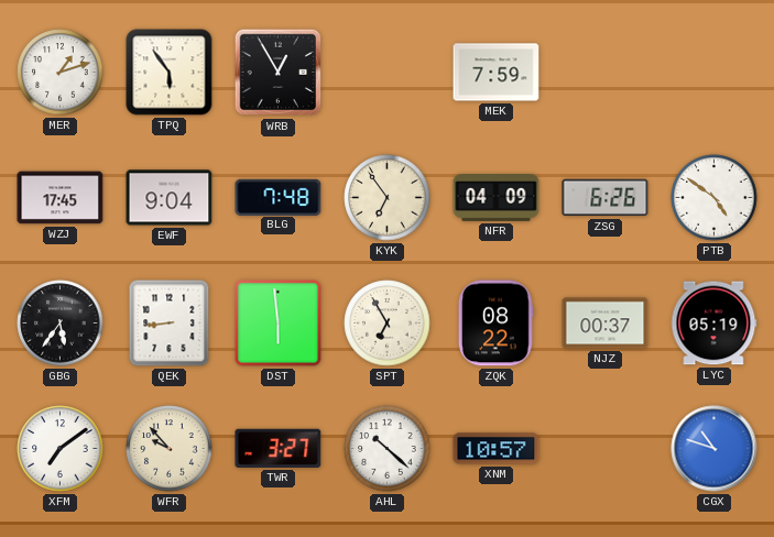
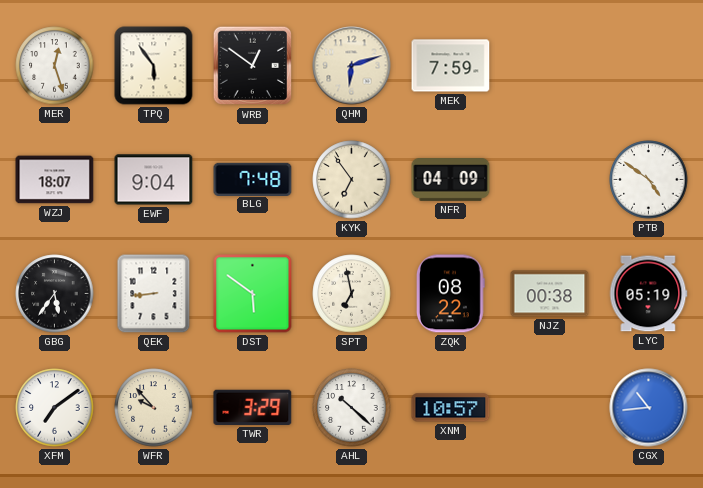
MER: 1:12 -> 12:27 (55, 66)
WRB: 12:55 -> 12:51 (253, 66)
QHM: none -> 6:12 (352, 66)
WZJ: 17:45 -> 18:07 (55, 180)
ZSG: 6:26 -> none (606, 198)
DST: 5:59 -> 5:51 (253, 294)
SPT: 6:55 -> 6:58 (352, 294)
NJZ: 00:37 -> 00:38 (550, 294)
TWR: 3:27 -> 3:29 (253, 407)
CGX: 10:48 -> 10:44 (649, 408)
